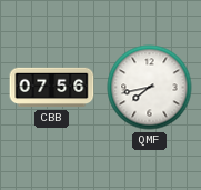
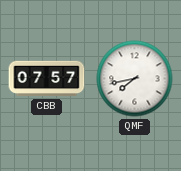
CBB: 07:56 -> 07:57 (47, 79)
